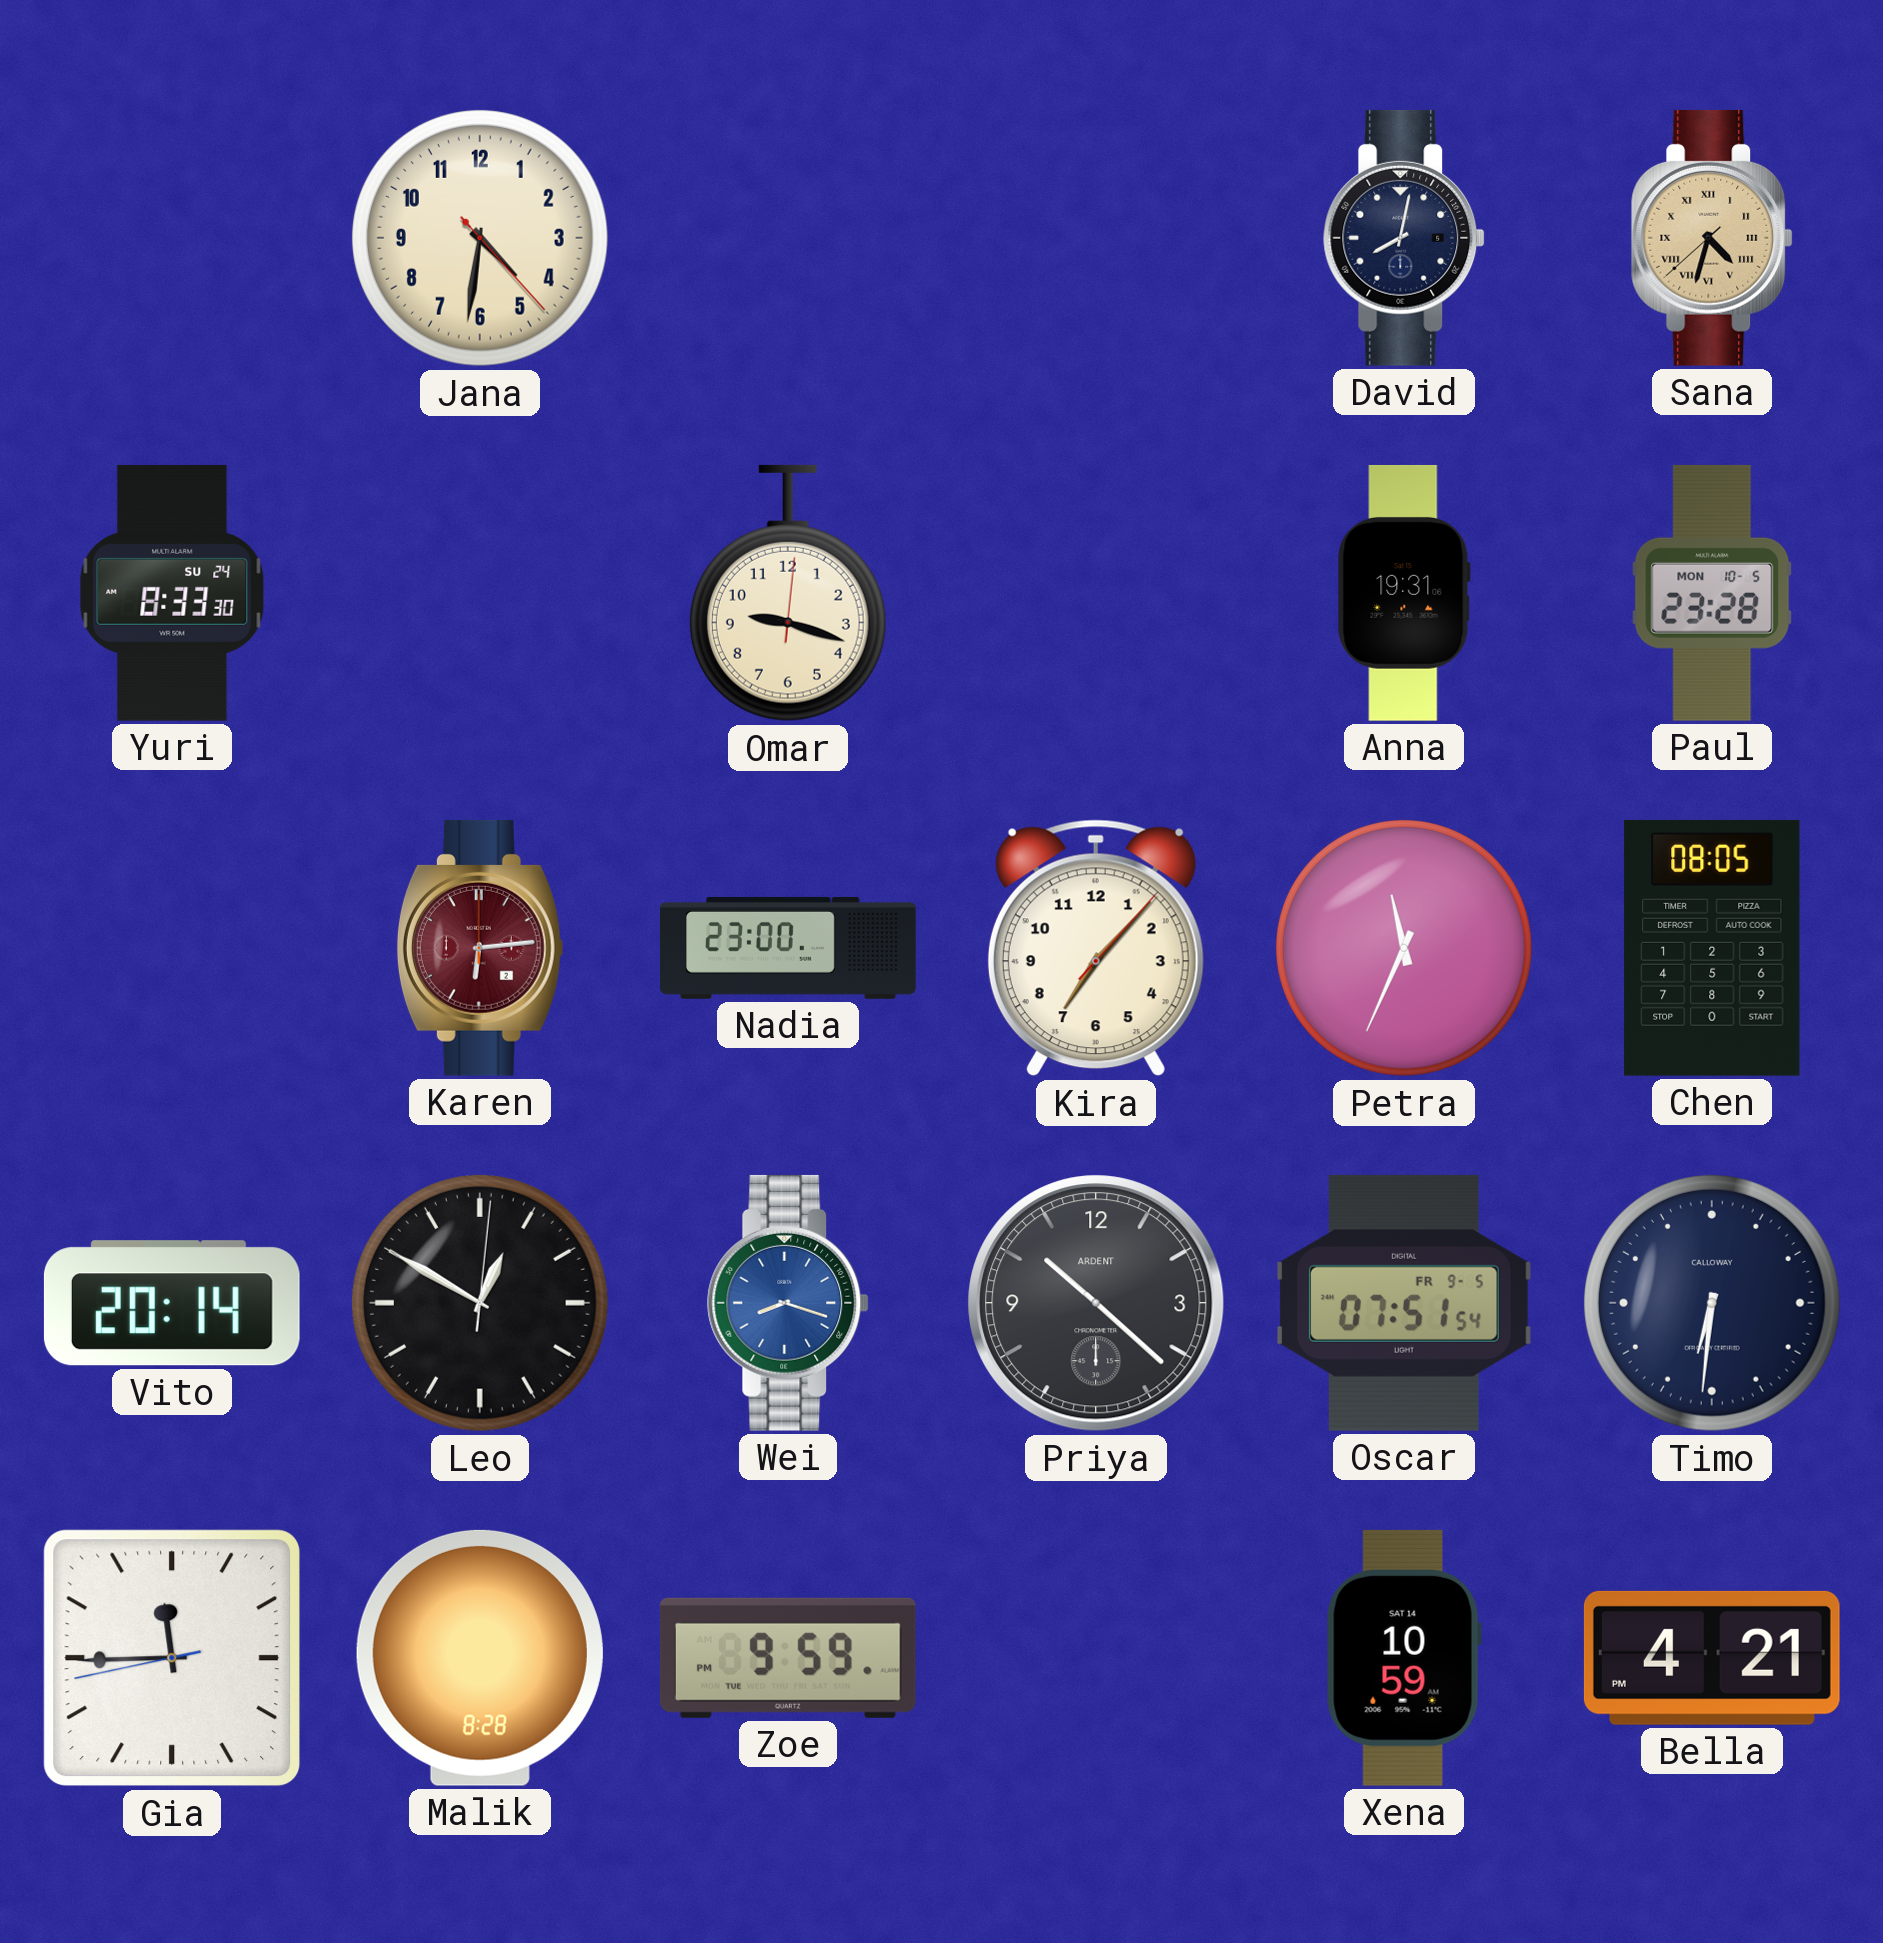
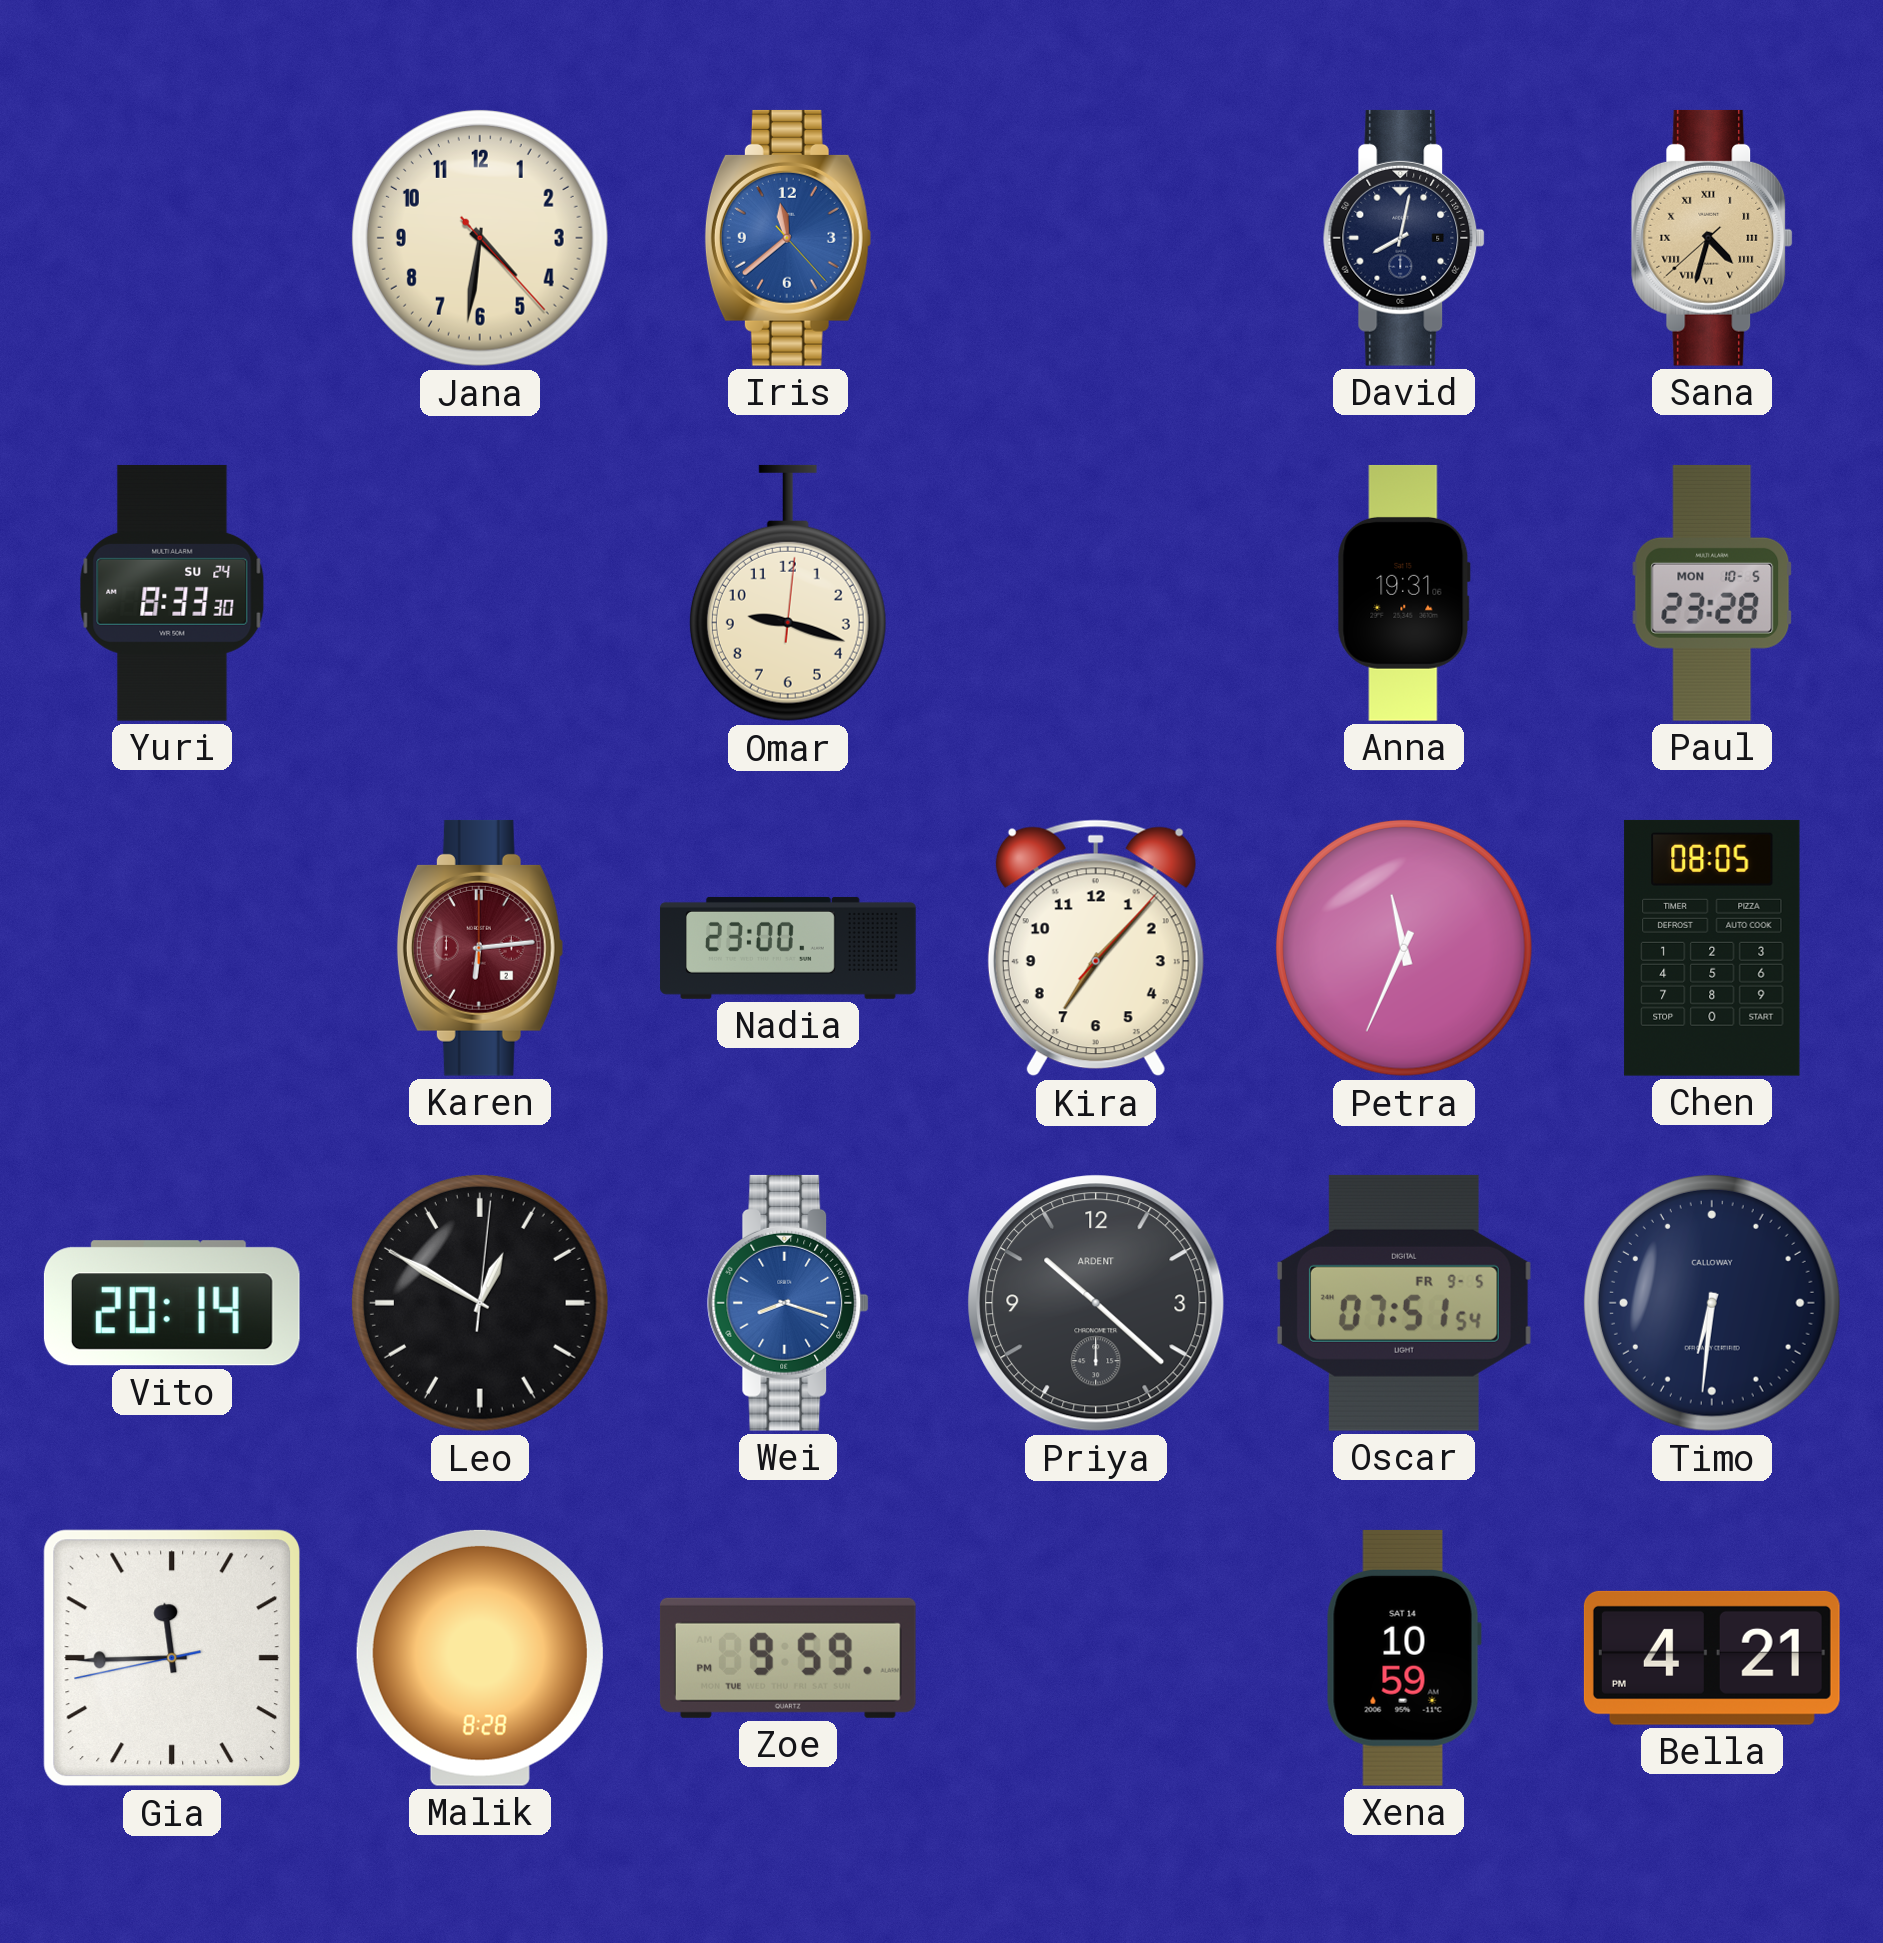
Iris: none -> 11:38 (788, 238)
